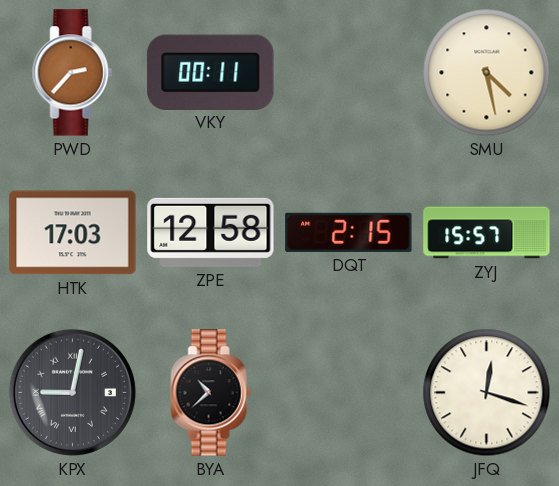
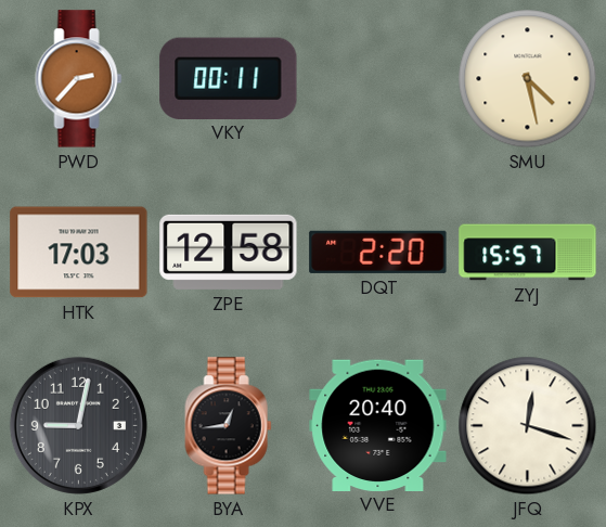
DQT: 2:15 -> 2:20 (378, 252)
KPX numerals: Roman -> Arabic (78, 425)
BYA: 10:38 -> 12:44 (229, 426)
VVE: none -> 20:40 (378, 425)
